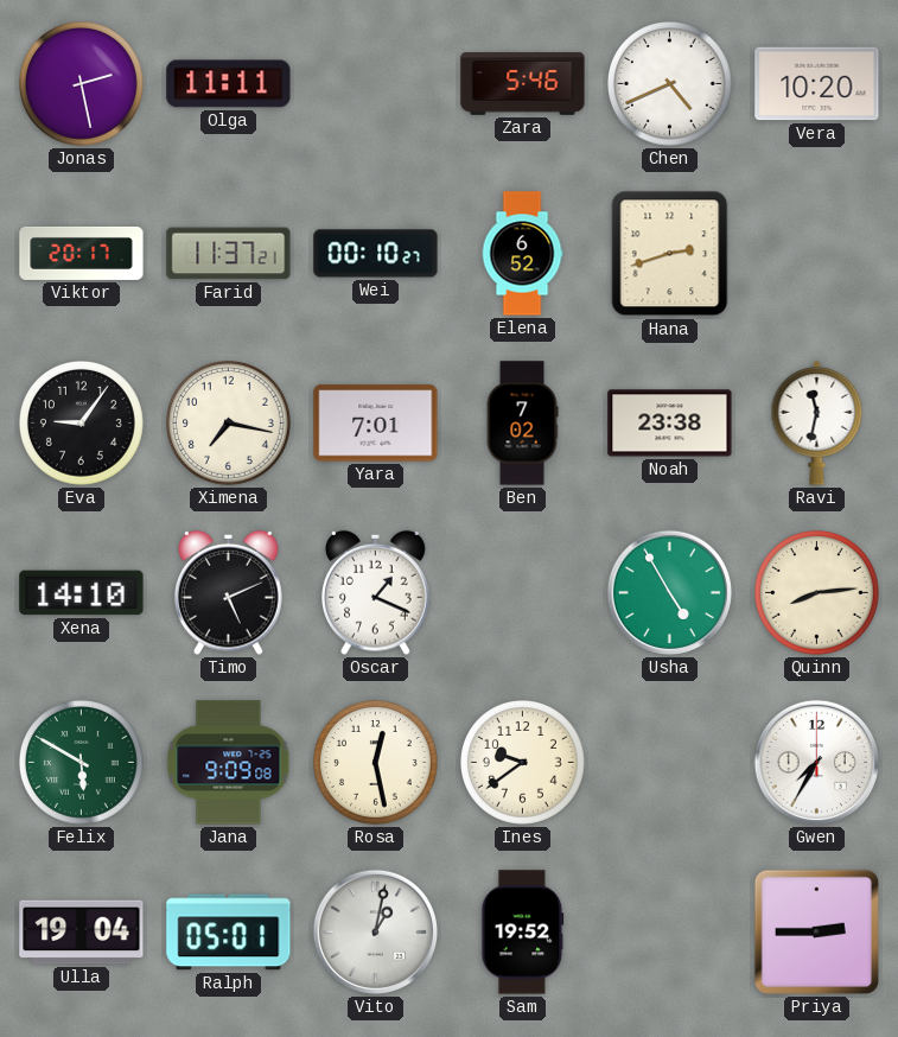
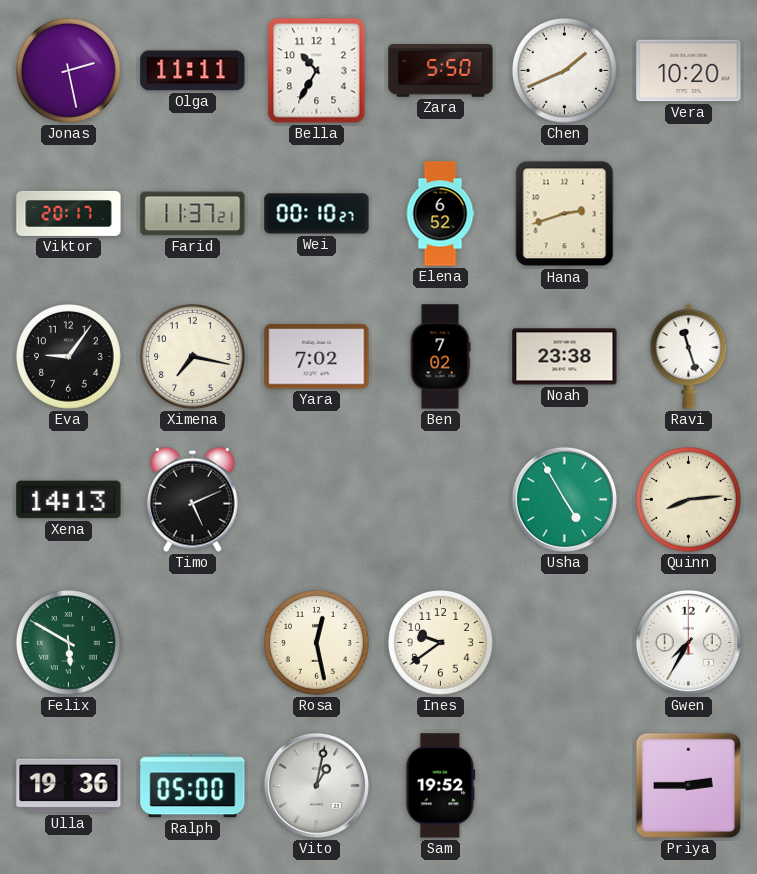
Bella: none -> 10:35 (317, 71)
Zara: 5:46 -> 5:50 (441, 71)
Chen: 4:41 -> 1:41 (565, 71)
Yara: 7:01 -> 7:02 (317, 357)
Ravi: 11:32 -> 11:27 (689, 357)
Xena: 14:10 -> 14:13 (69, 500)
Oscar: 1:19 -> none (376, 592)
Jana: 9:09 -> none (229, 763)
Ulla: 19:04 -> 19:36 (69, 786)
Ralph: 05:01 -> 05:00 (193, 786)
